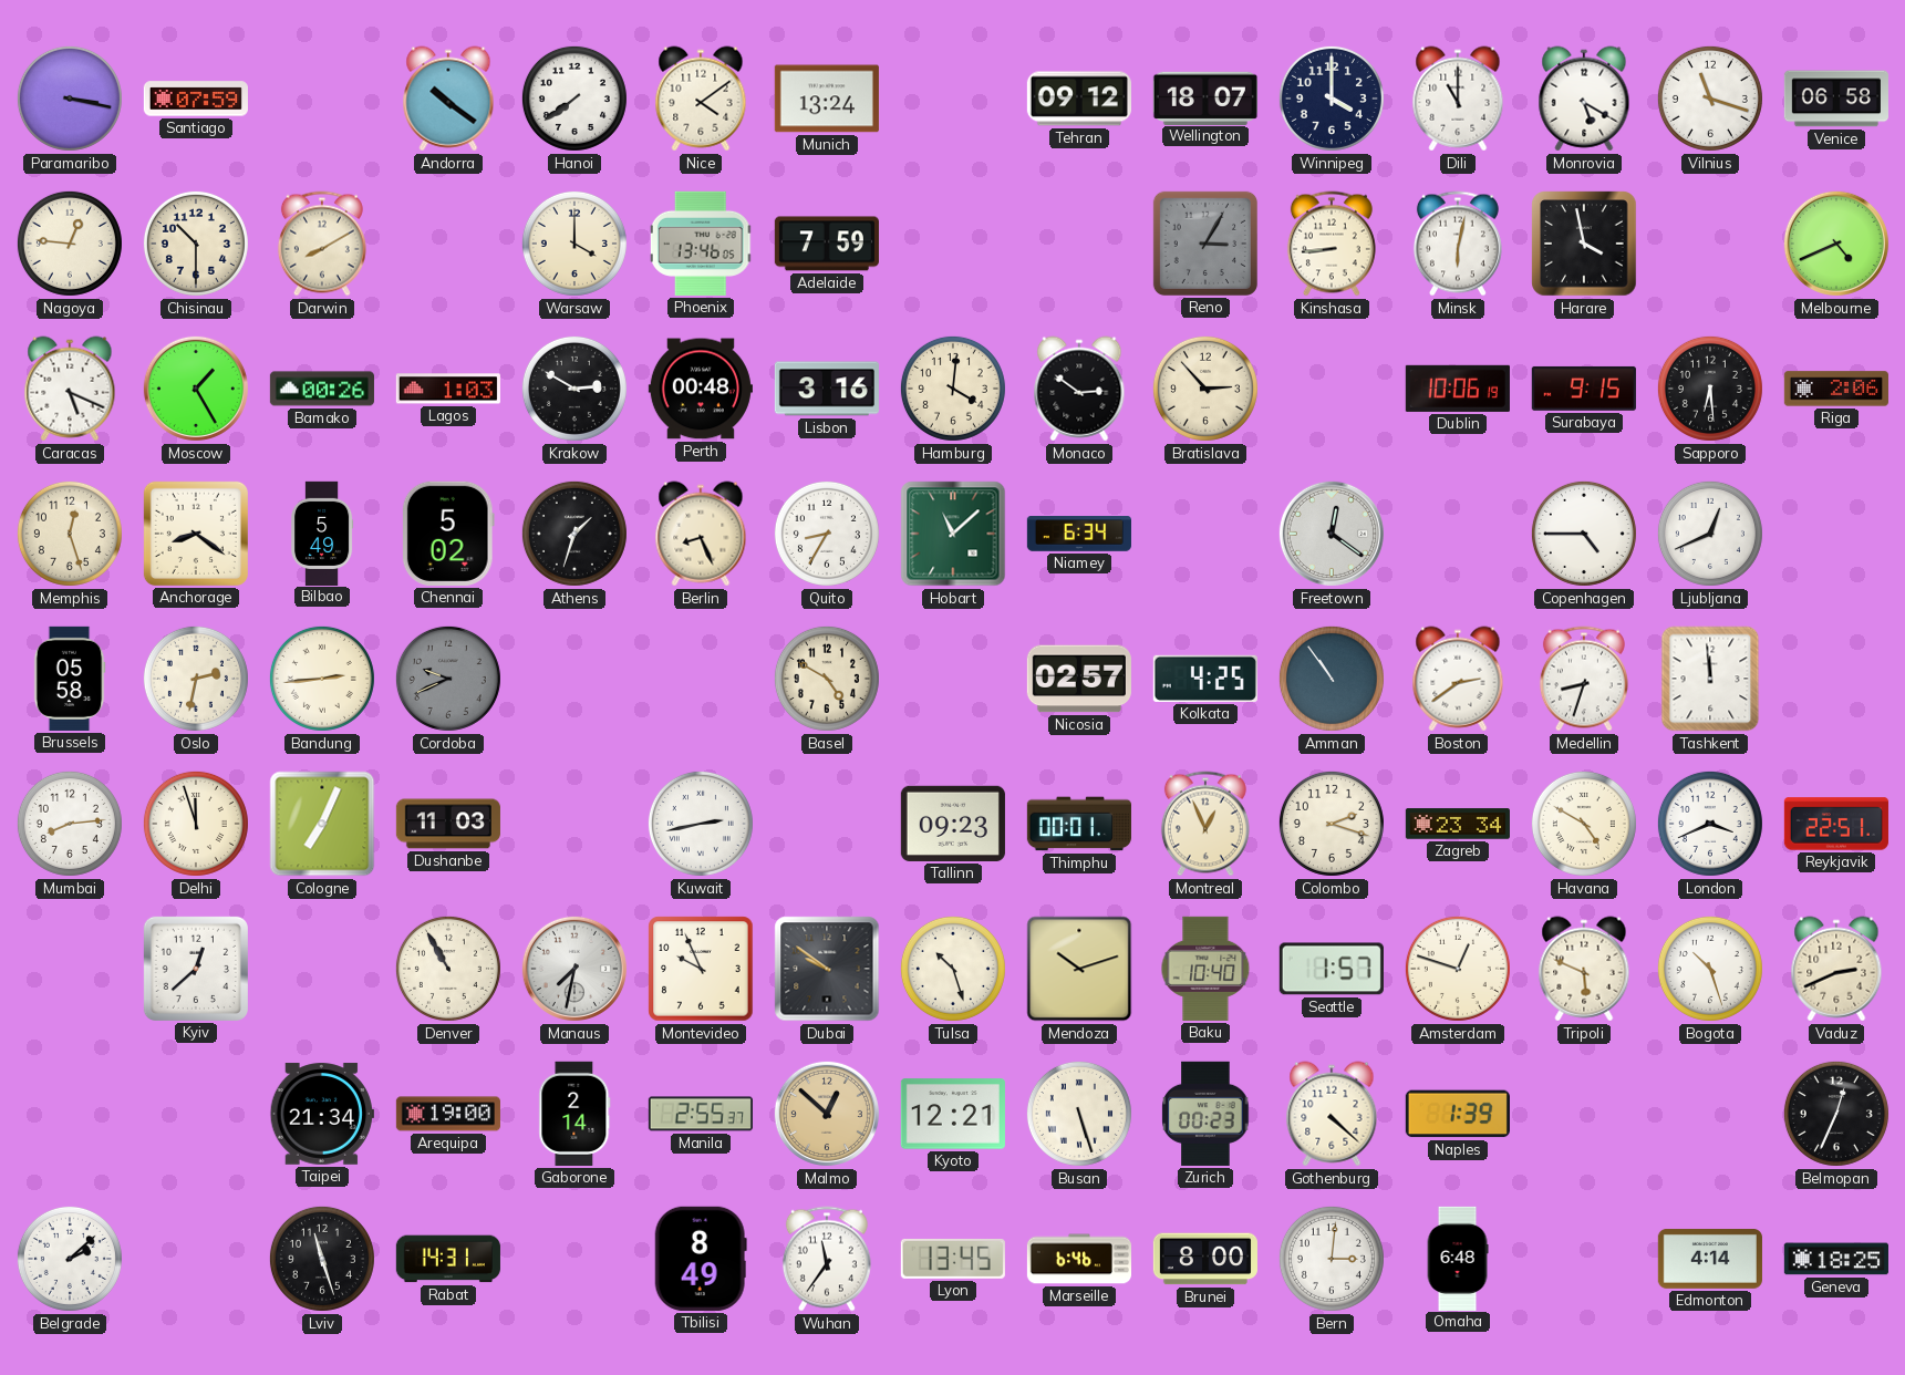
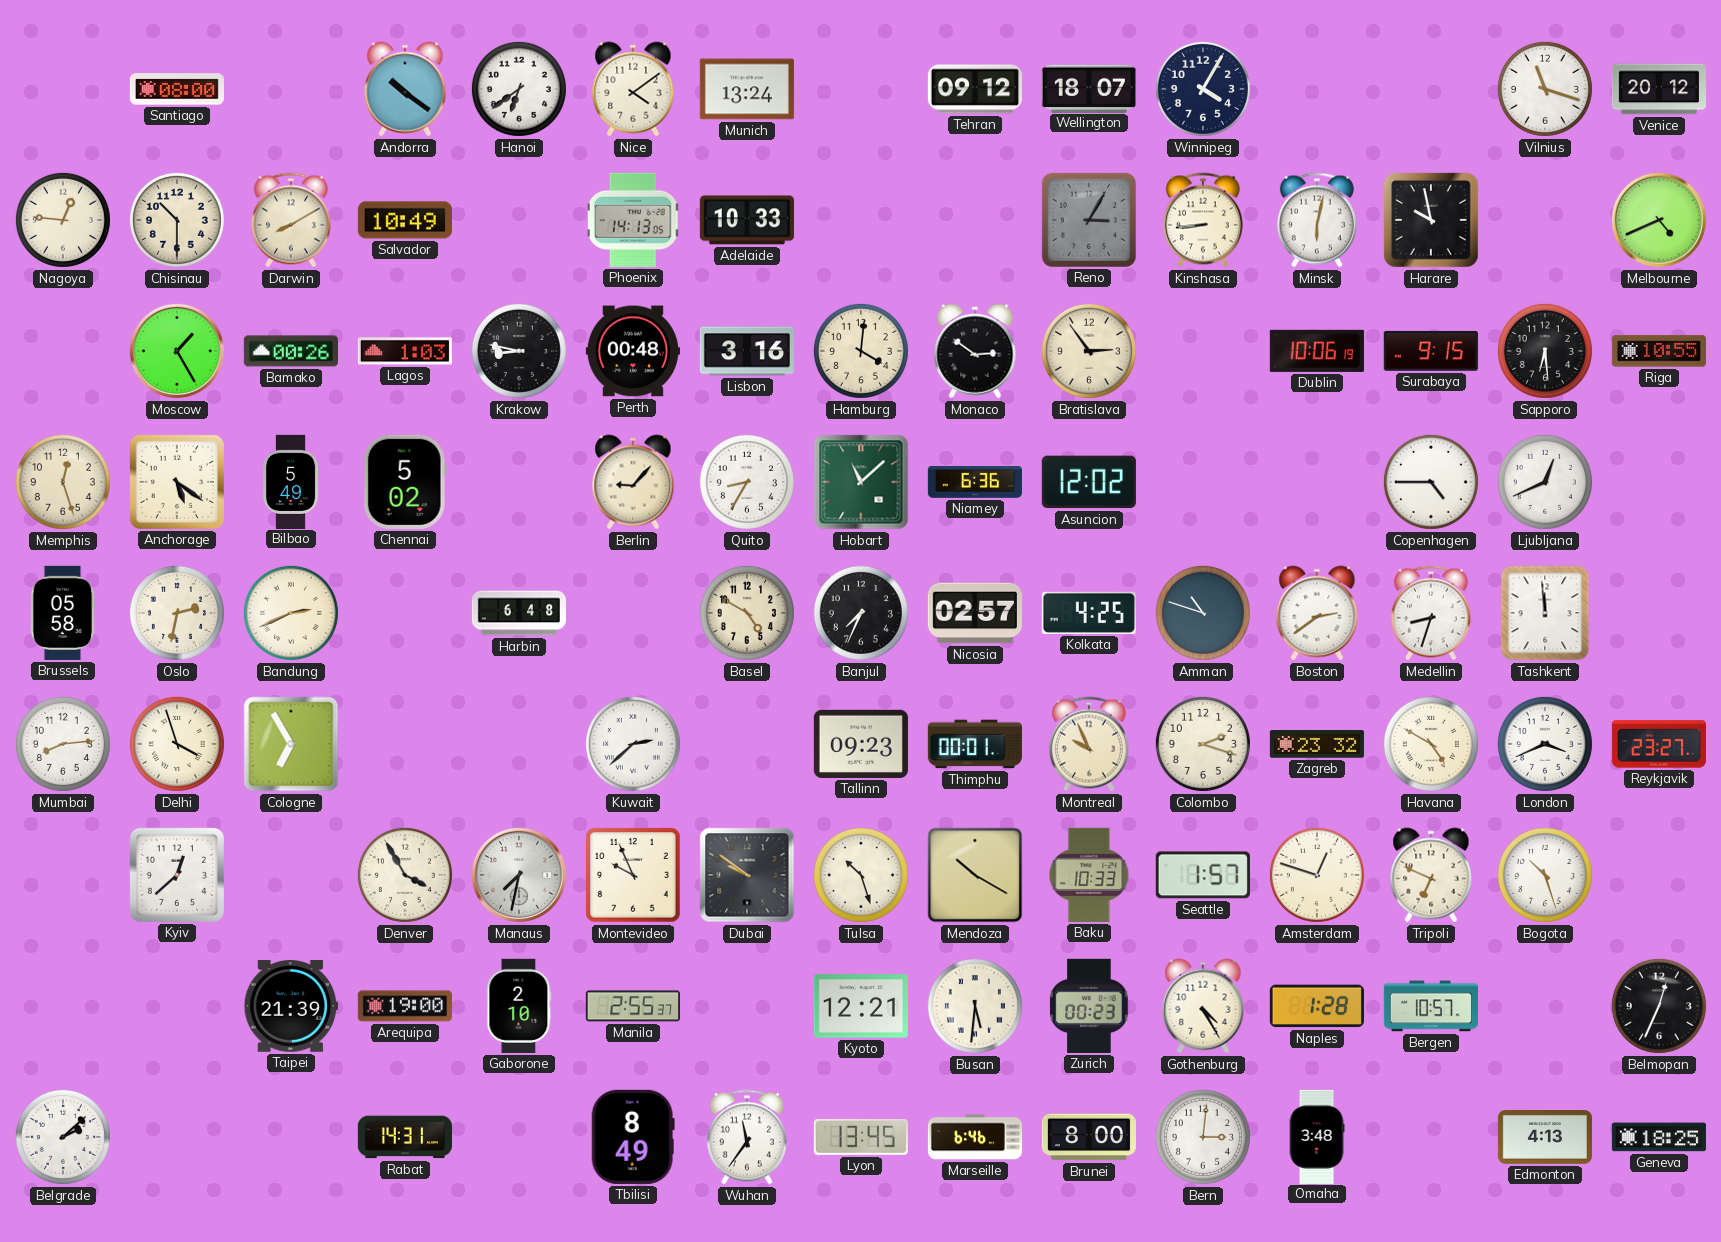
Paramaribo: 3:17 -> none (70, 99)
Santiago: 07:59 -> 08:00 (177, 89)
Hanoi: 7:39 -> 6:39 (519, 89)
Winnipeg: 4:00 -> 4:05 (1203, 89)
Dili: 11:00 -> none (1458, 99)
Monrovia: 5:20 -> none (1584, 99)
Venice: 06:58 -> 20:12 (1659, 89)
Salvador: none -> 10:49 (405, 220)
Warsaw: 4:00 -> none (574, 244)
Phoenix: 13:46 -> 14:13 (633, 220)
Adelaide: 7:59 -> 10:33 (747, 220)
Harare: 3:58 -> 9:58 (1431, 220)
Caracas: 5:19 -> none (70, 389)
Krakow: 2:50 -> 8:47 (519, 351)
Bratislava: 2:53 -> 2:54 (1089, 351)
Riga: 2:06 -> 10:55 (1659, 351)
Anchorage: 8:21 -> 5:21 (177, 482)
Athens: 1:33 -> none (574, 534)
Berlin: 8:26 -> 9:07 (633, 482)
Niamey: 6:34 -> 6:36 (975, 483)
Asuncion: none -> 12:02 (1089, 482)
Freetown: 12:21 -> none (1332, 534)
Bandung: 2:44 -> 2:41 (291, 613)
Cordoba: 9:41 -> none (448, 679)
Harbin: none -> 6:48 (518, 613)
Banjul: none -> 7:34 (861, 613)
Amman: 10:54 -> 10:48 (1203, 613)
Delhi: 11:57 -> 3:57 (177, 744)
Cologne: 7:04 -> 6:55 (291, 744)
Dushanbe: 11:03 -> none (448, 824)
Kuwait: 2:43 -> 2:38 (633, 744)
Montreal: 12:56 -> 9:56 (1089, 744)
Zagreb: 23:34 -> 23:32 (1317, 744)
Reykjavik: 22:51 -> 23:27 (1659, 744)
Denver: 10:55 -> 3:55 (405, 875)
Mendoza: 10:12 -> 10:20 (975, 875)
Baku: 10:40 -> 10:33 (1089, 875)
Tripoli: 5:49 -> 6:49 (1431, 875)
Vaduz: 2:41 -> none (1836, 969)
Taipei: 21:34 -> 21:39 (291, 1006)
Gaborone: 2:14 -> 2:10 (519, 1006)
Malmo: 12:52 -> none (827, 1114)
Busan: 5:27 -> 5:31 (975, 1006)
Gothenburg: 4:22 -> 4:25 (1203, 1006)
Naples: 1:39 -> 1:28 (1317, 1006)
Bergen: none -> 10:57 (1431, 1006)
Lviv: 11:27 -> none (322, 1259)
Omaha: 6:48 -> 3:48 (1317, 1136)
Edmonton: 4:14 -> 4:13 (1545, 1138)
